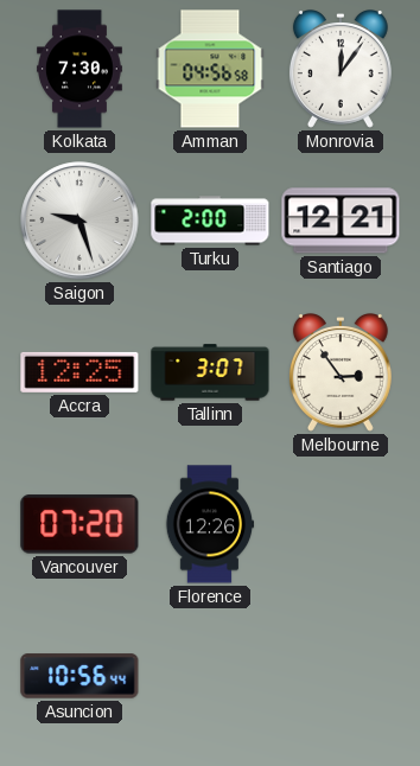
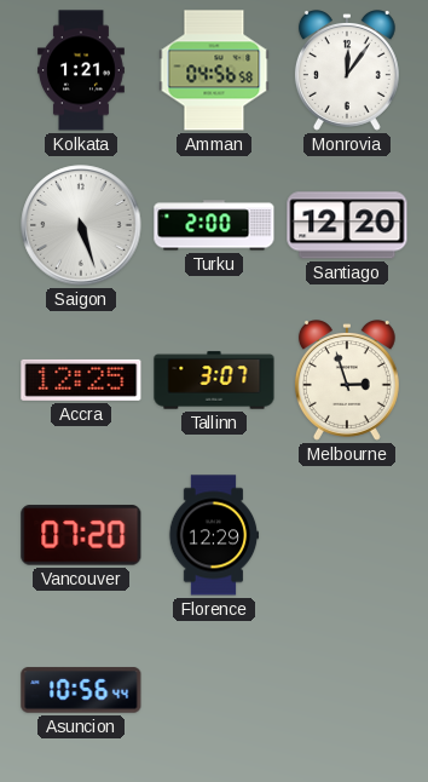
Kolkata: 7:30 -> 1:21 (82, 70)
Saigon: 9:27 -> 5:27 (81, 225)
Santiago: 12:21 -> 12:20 (347, 225)
Melbourne: 2:54 -> 2:57 (347, 381)
Florence: 12:26 -> 12:29 (214, 535)
